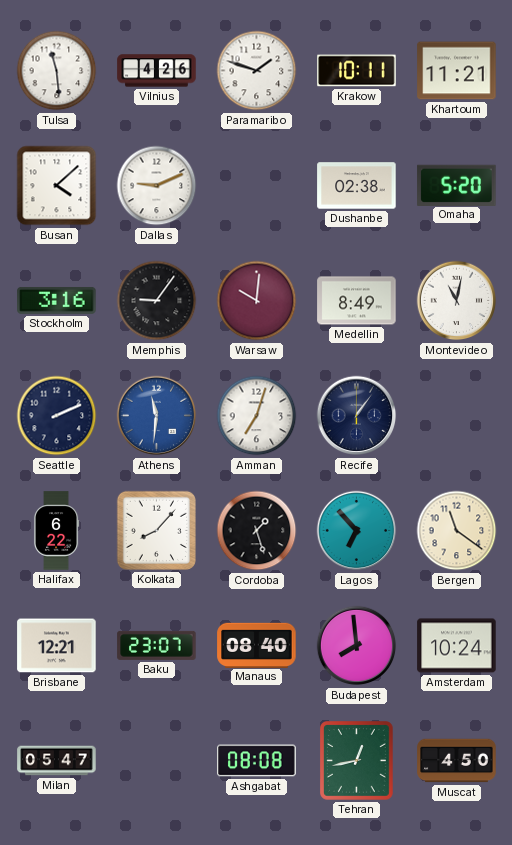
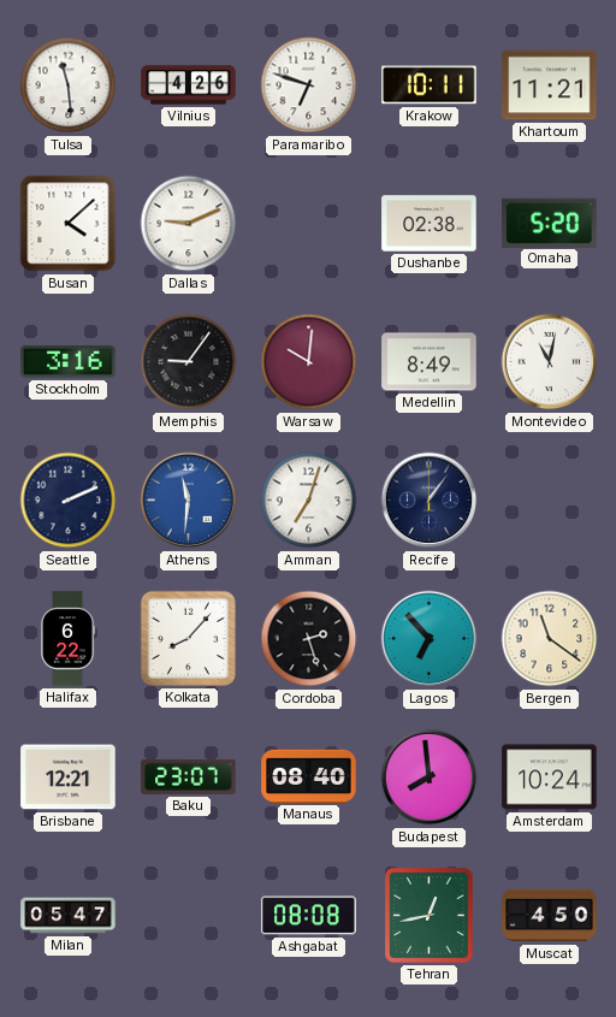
Paramaribo: 1:48 -> 6:48 (309, 85)
Cordoba: 1:27 -> 2:27 (309, 639)
